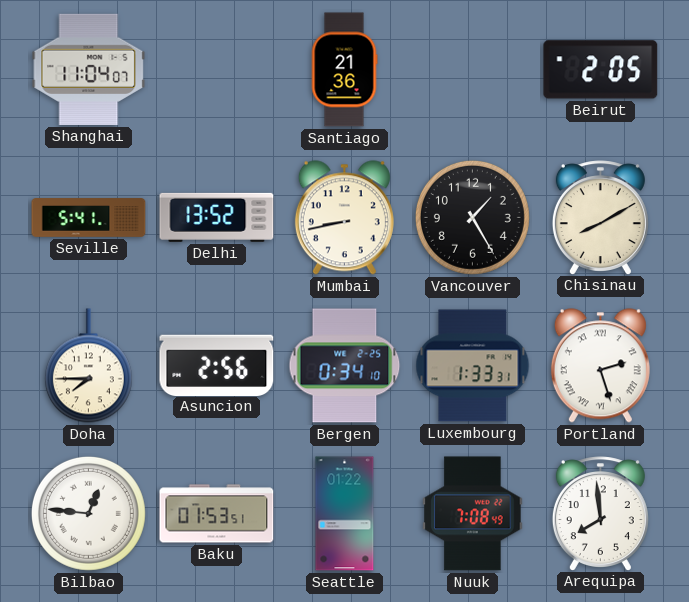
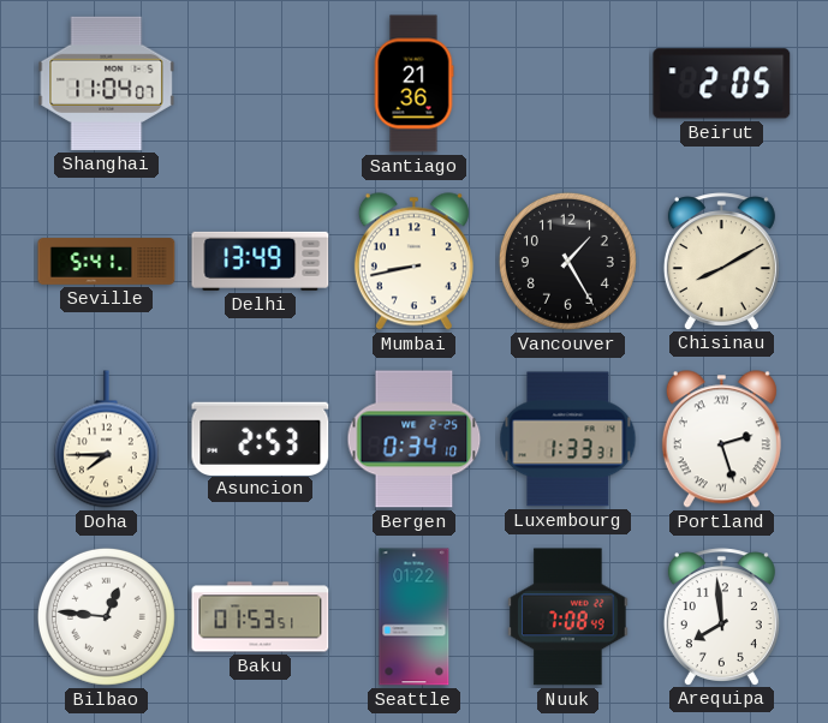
Delhi: 13:52 -> 13:49 (261, 261)
Asuncion: 2:56 -> 2:53 (261, 438)
